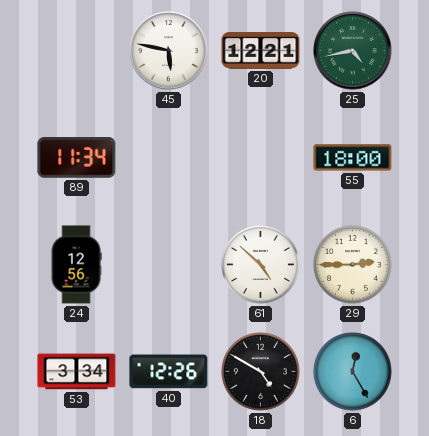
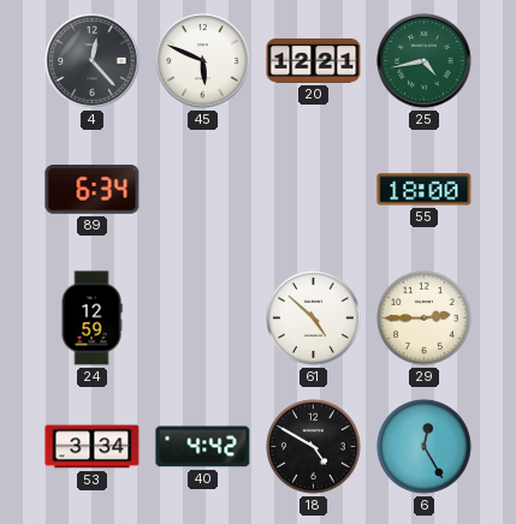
4: none -> 12:23 (93, 61)
45: 5:47 -> 5:49 (203, 61)
89: 11:34 -> 6:34 (93, 190)
24: 12:56 -> 12:59 (91, 318)
40: 12:26 -> 4:42 (203, 447)
